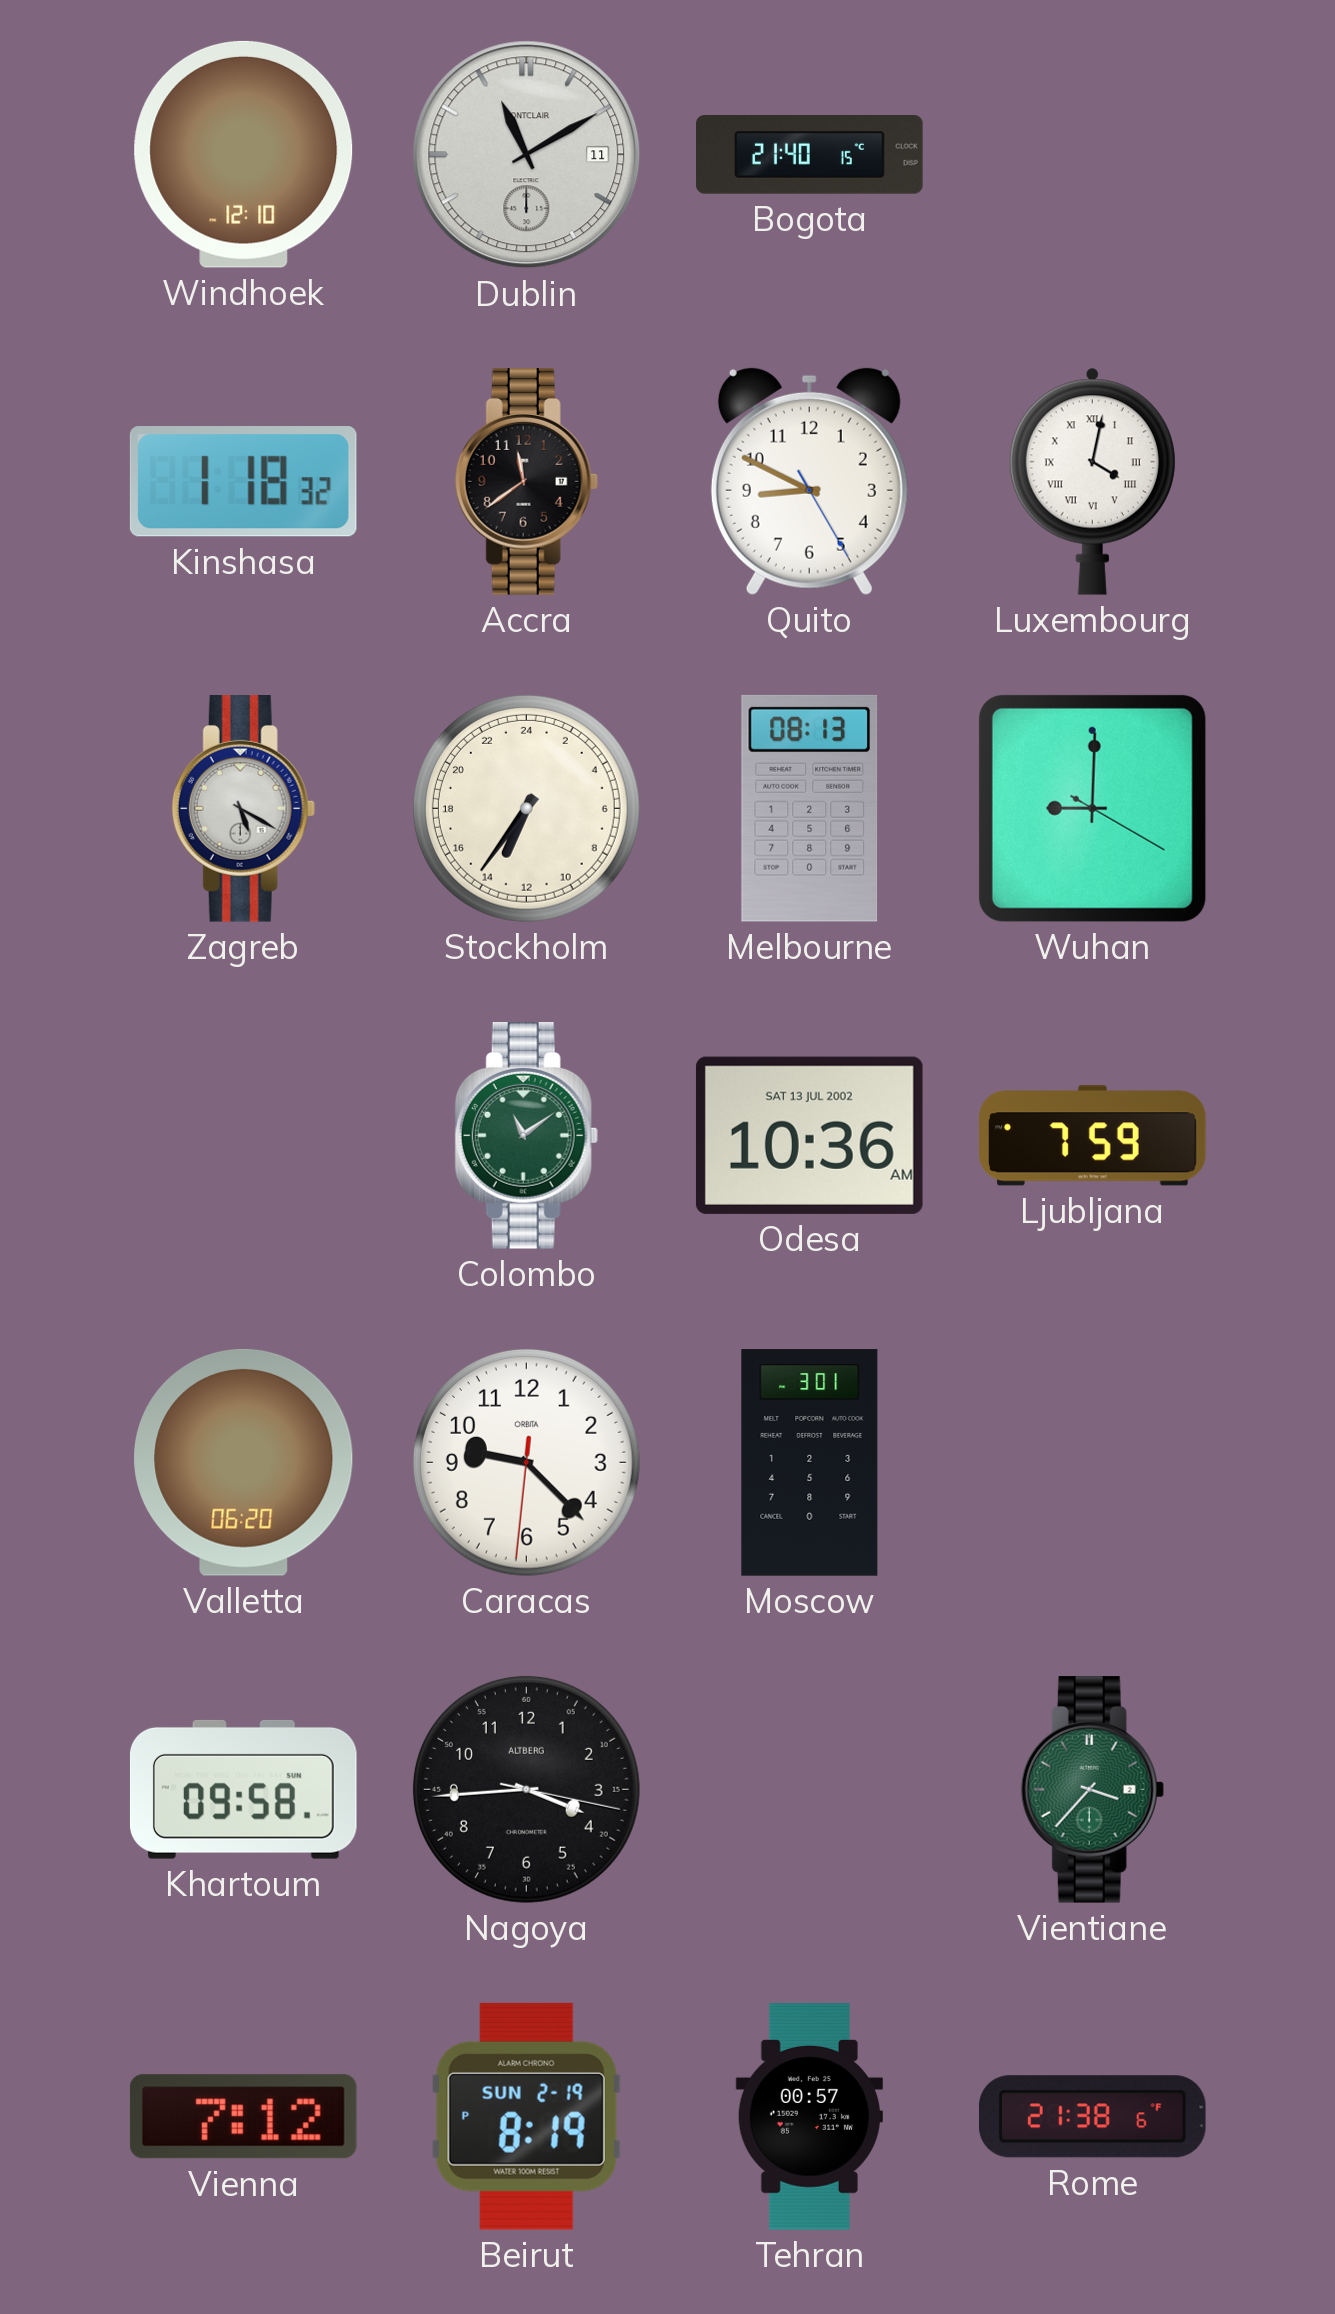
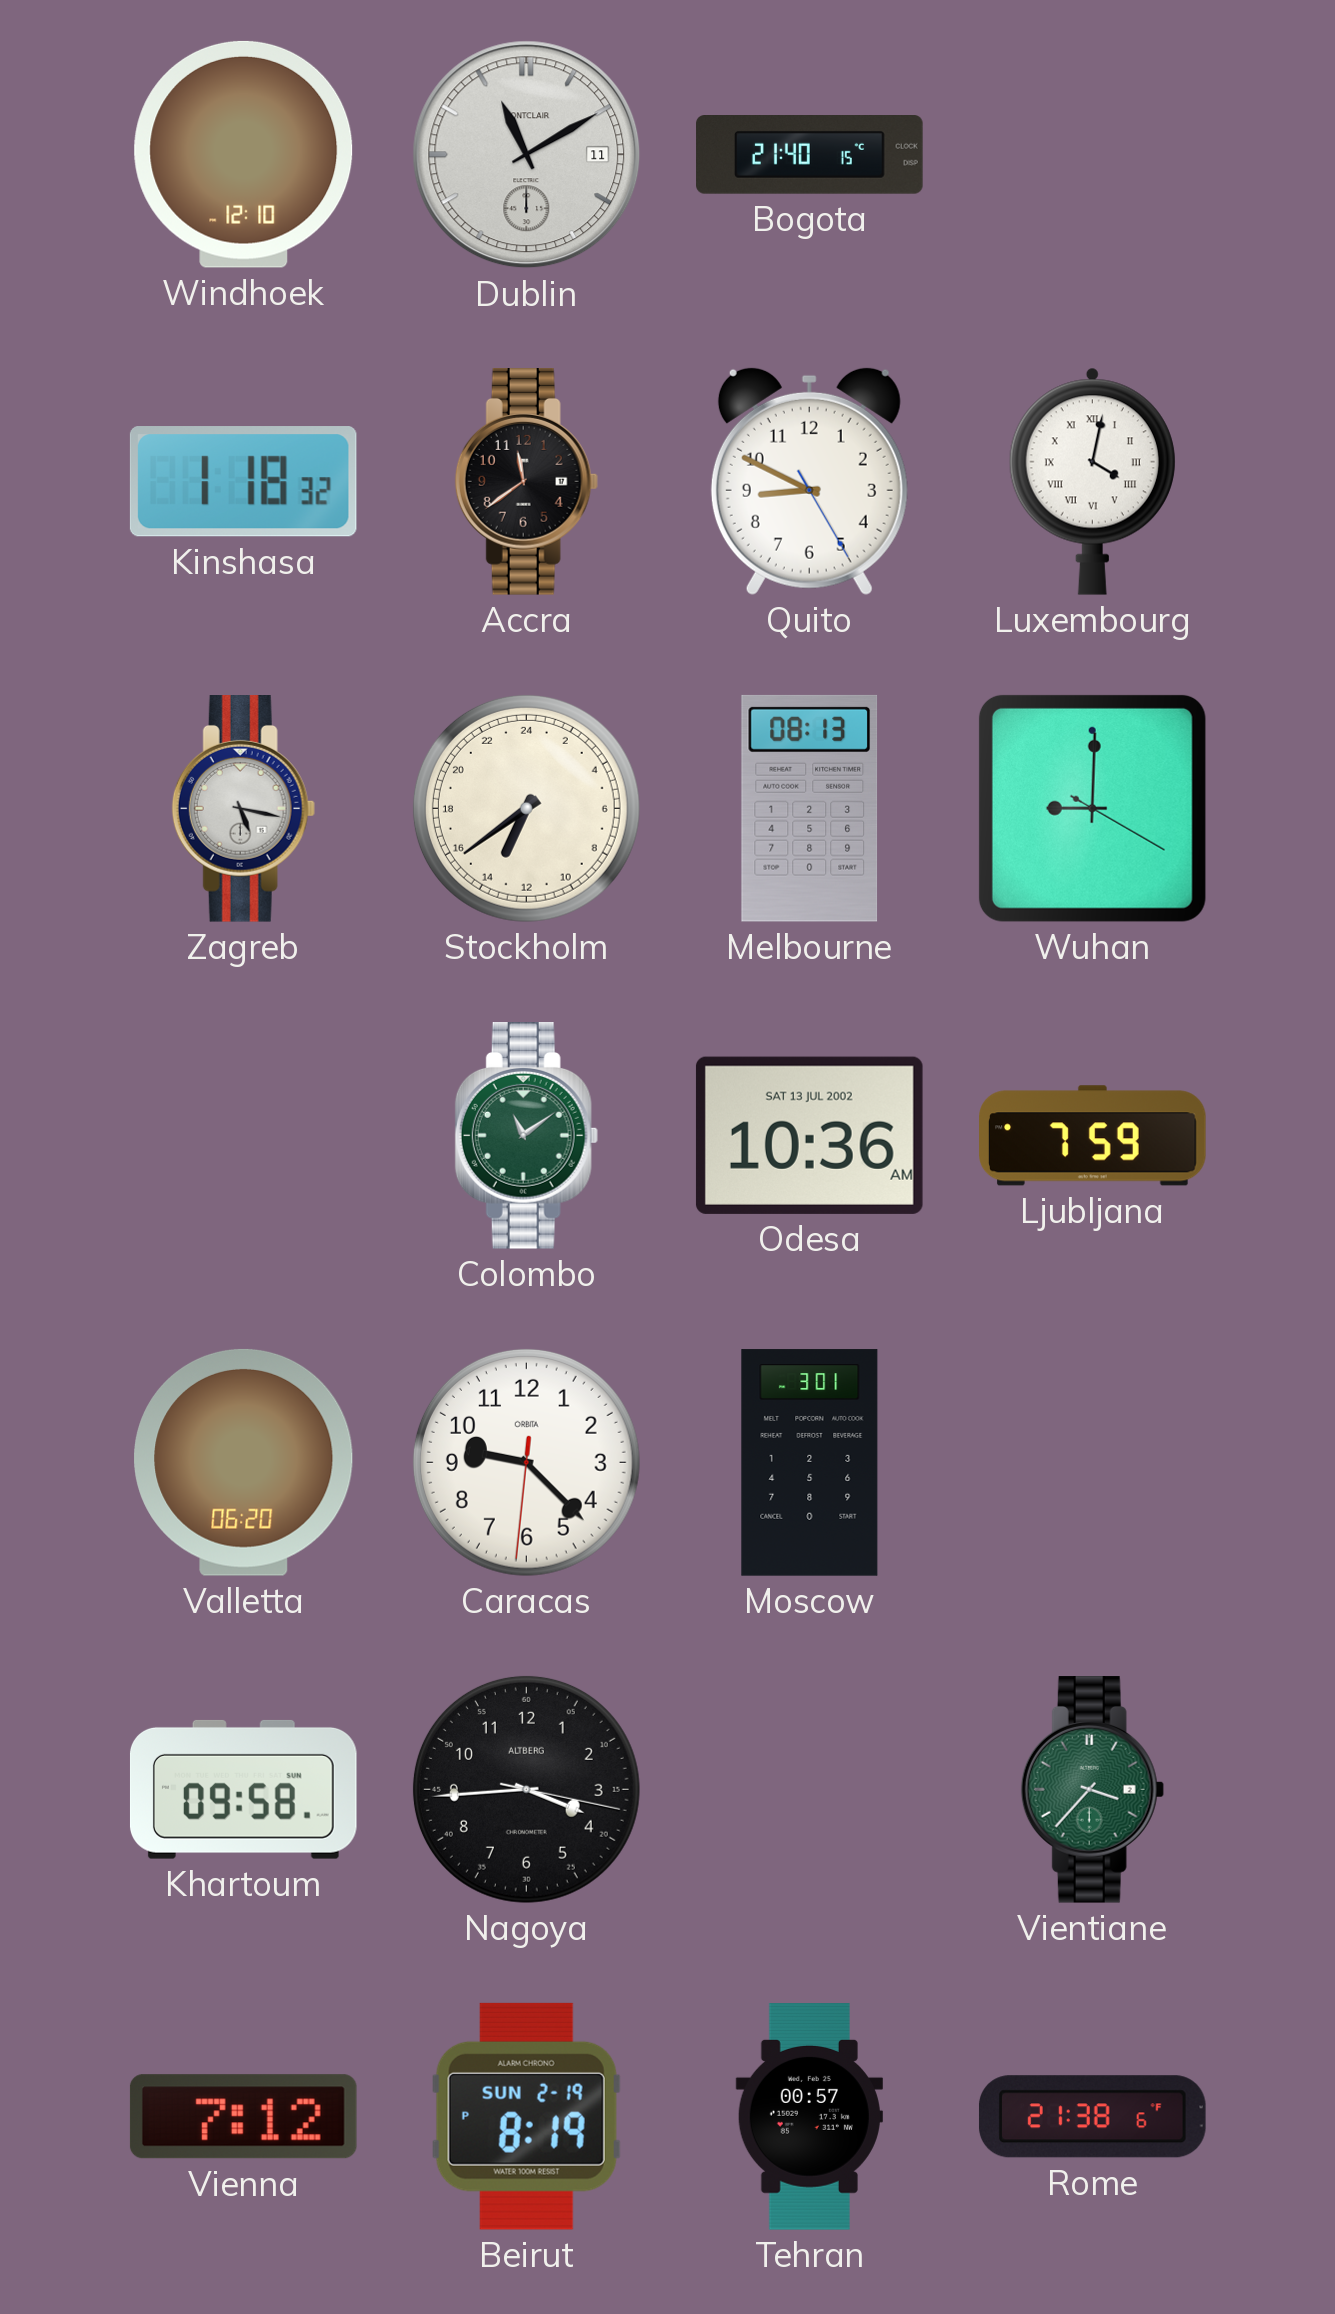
Zagreb: 5:20 -> 5:17 (243, 809)
Stockholm: 13:36 -> 13:39 (526, 808)
